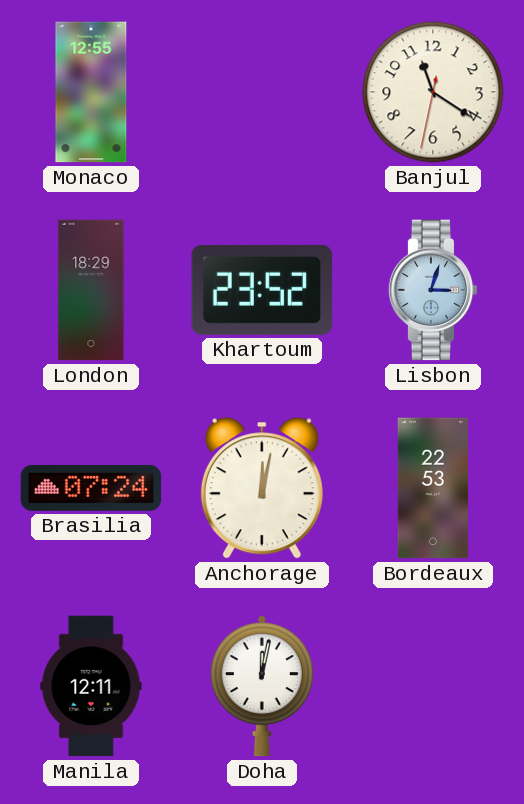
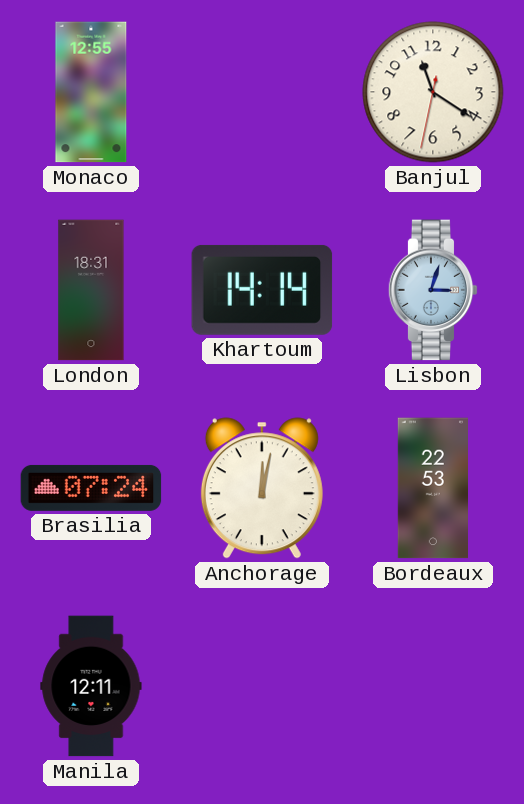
London: 18:29 -> 18:31 (91, 290)
Khartoum: 23:52 -> 14:14 (262, 290)
Doha: 12:02 -> none (262, 686)
